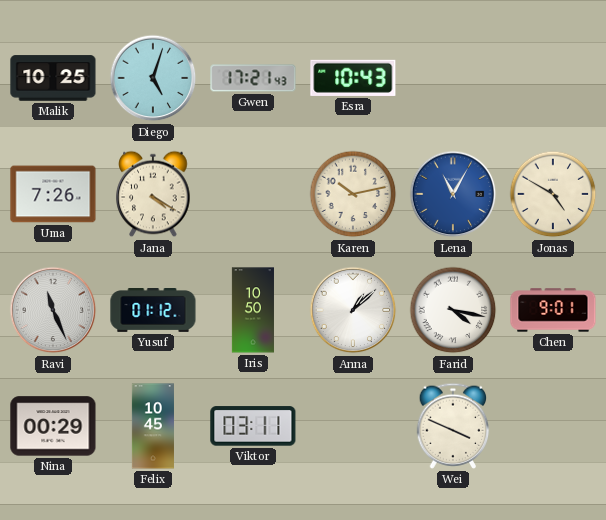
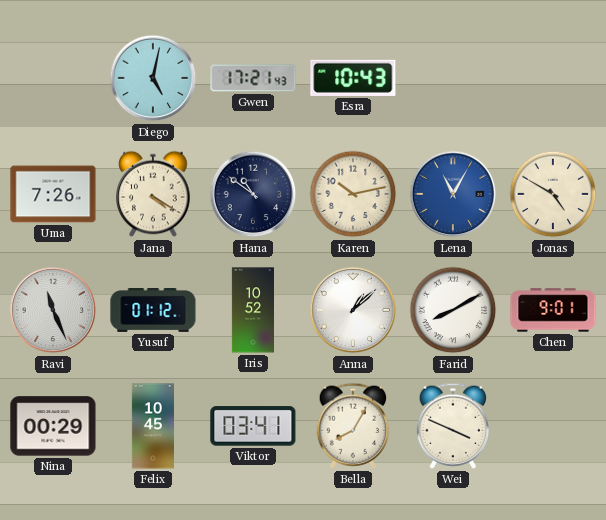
Malik: 10:25 -> none (53, 78)
Diego: 5:03 -> 5:02 (153, 78)
Hana: none -> 10:51 (253, 194)
Iris: 10:50 -> 10:52 (253, 310)
Farid: 4:17 -> 8:10 (453, 310)
Viktor: 03:11 -> 03:41 (253, 426)
Bella: none -> 8:05 (353, 426)
